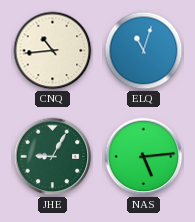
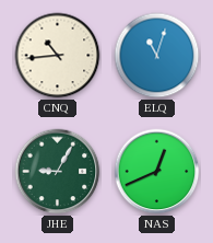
NAS: 5:14 -> 12:41 (157, 172)
